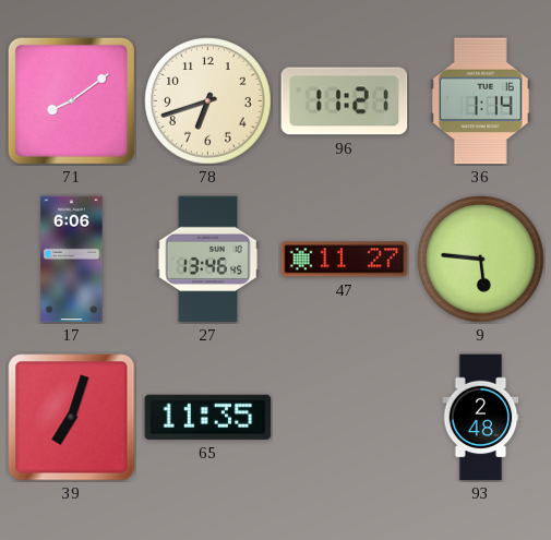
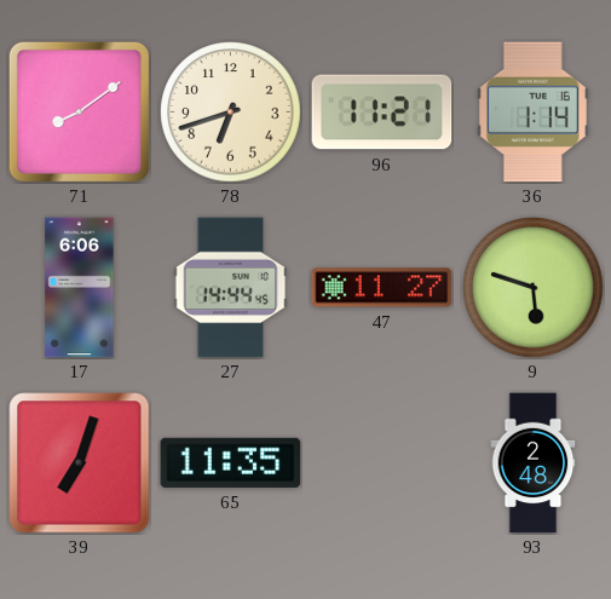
27: 13:46 -> 14:44 (231, 288)
9: 5:46 -> 5:48 (534, 288)
